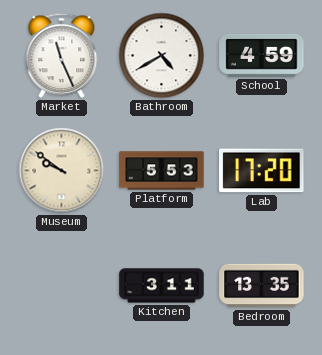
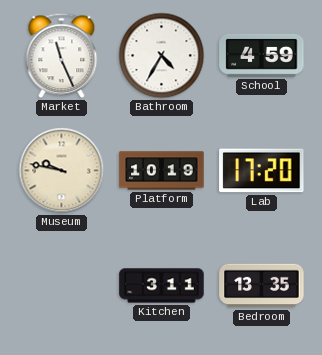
Bathroom: 4:40 -> 4:35 (162, 56)
Museum: 9:51 -> 9:47 (62, 171)
Platform: 5:53 -> 10:19 (162, 171)
